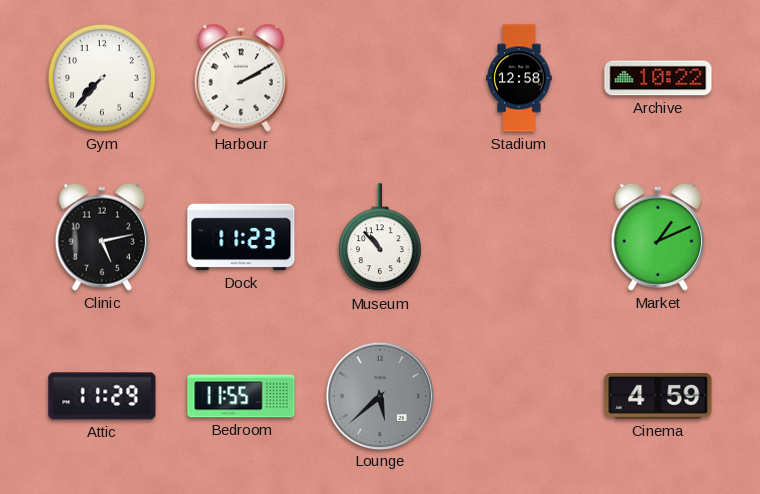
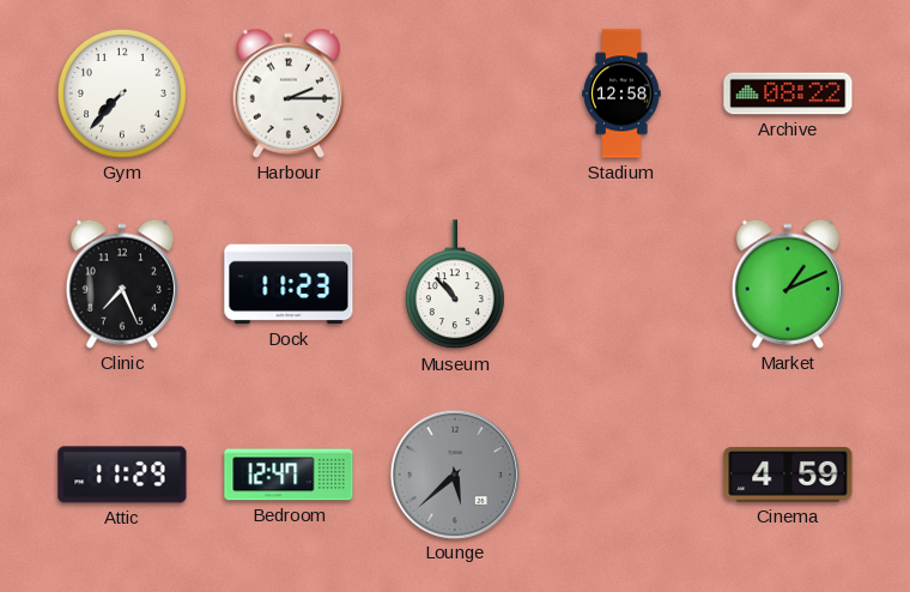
Harbour: 2:10 -> 2:15 (289, 93)
Archive: 10:22 -> 08:22 (788, 93)
Clinic: 5:13 -> 7:26 (122, 284)
Bedroom: 11:55 -> 12:47 (289, 475)
